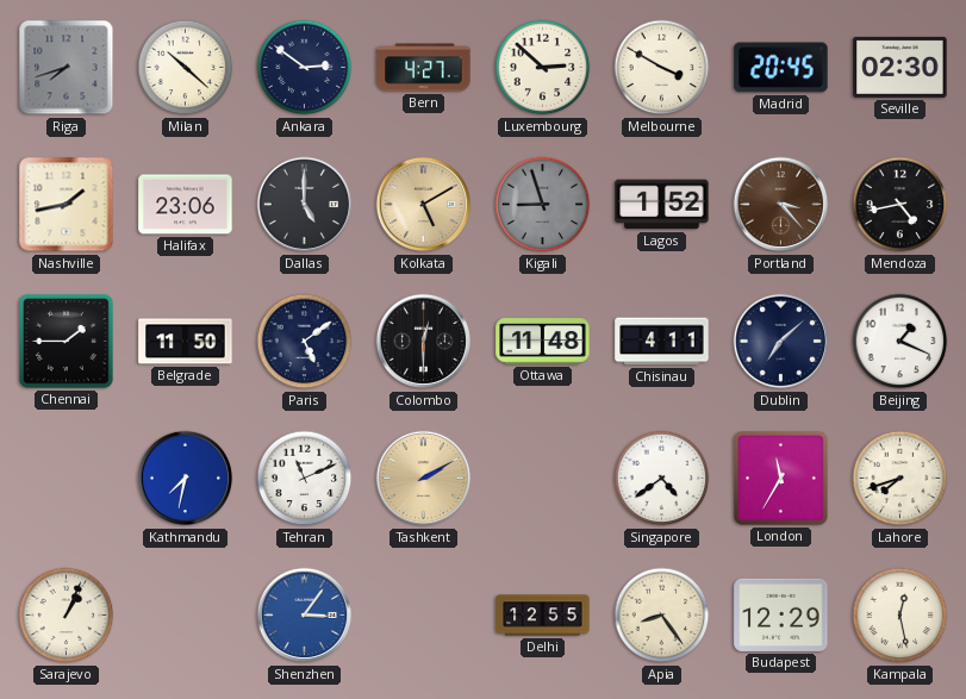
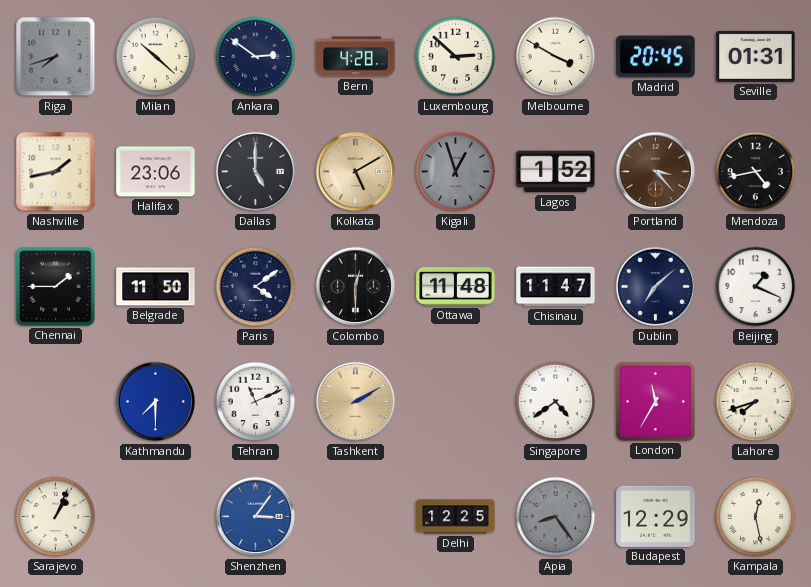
Bern: 4:27 -> 4:28 (356, 57)
Seville: 02:30 -> 01:31 (756, 56)
Kigali: 8:57 -> 12:57 (456, 172)
Paris: 5:09 -> 4:09 (256, 287)
Chisinau: 4:11 -> 11:47 (556, 287)
Kathmandu: 7:32 -> 7:30 (156, 402)
Delhi: 12:55 -> 12:25 (456, 517)
Apia dial: cream -> grey (556, 517)
